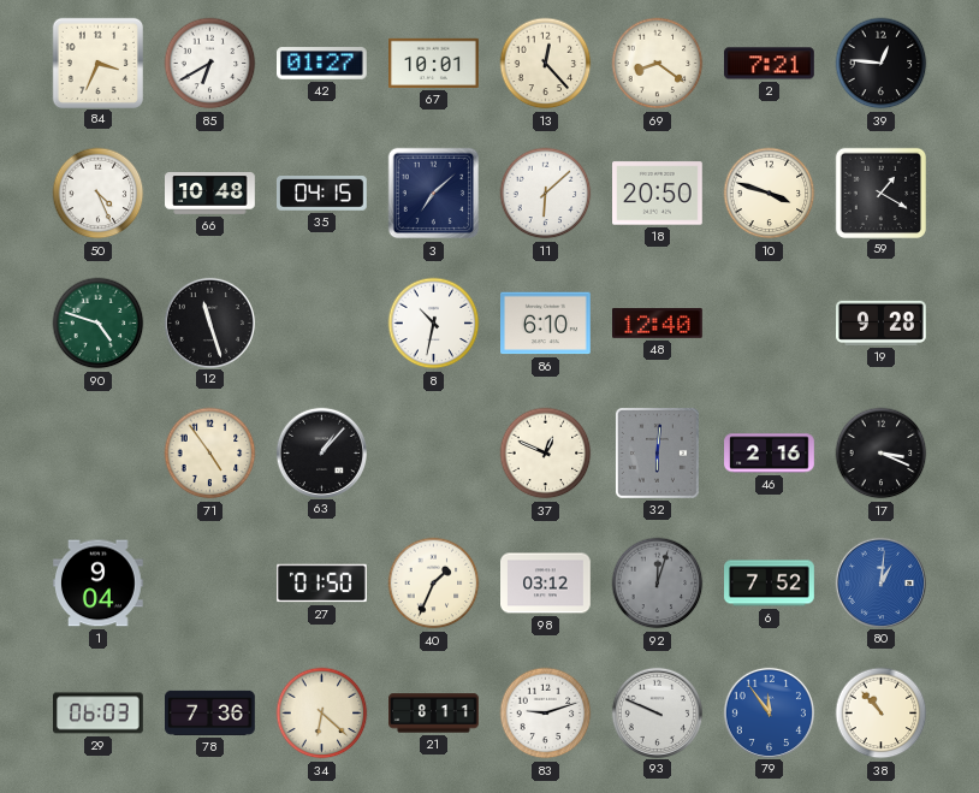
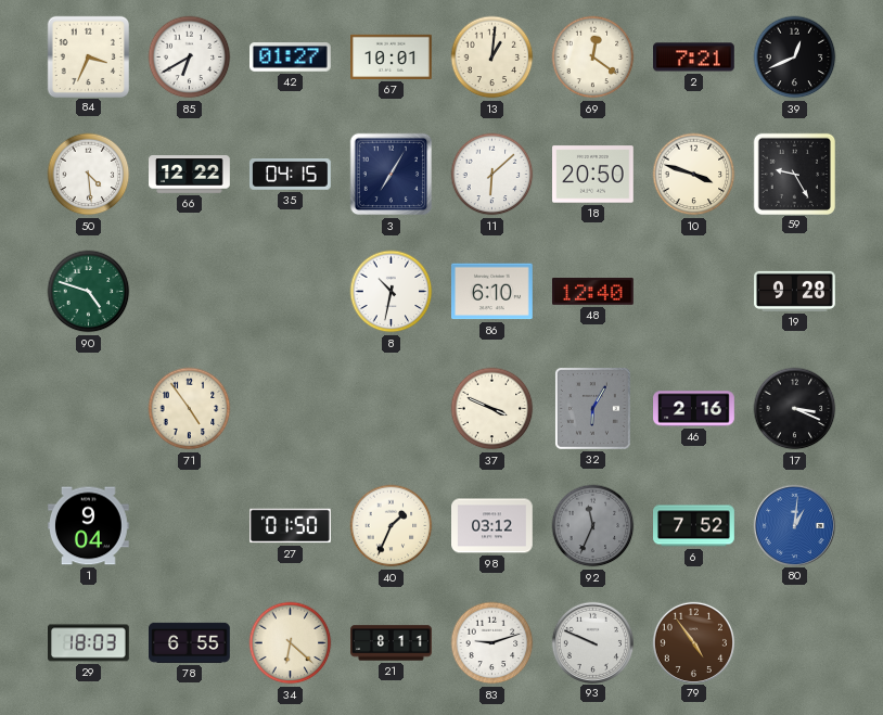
13: 12:23 -> 1:01 (492, 58)
69: 8:21 -> 12:21 (593, 58)
39: 12:46 -> 12:41 (795, 58)
50: 4:26 -> 4:29 (89, 175)
66: 10:48 -> 12:22 (190, 175)
3: 7:08 -> 7:05 (392, 175)
59: 1:20 -> 9:25 (794, 174)
12: 11:27 -> none (209, 322)
63: 1:07 -> none (321, 452)
37: 12:49 -> 3:49 (492, 409)
32: 6:01 -> 6:05 (592, 408)
92: 12:03 -> 11:34 (593, 526)
29: 06:03 -> 18:03 (89, 643)
78: 7:36 -> 6:55 (190, 642)
79: 11:54 -> 4:54 (693, 642)
79 dial: blue -> brown (693, 642)
38: 10:53 -> none (882, 714)
